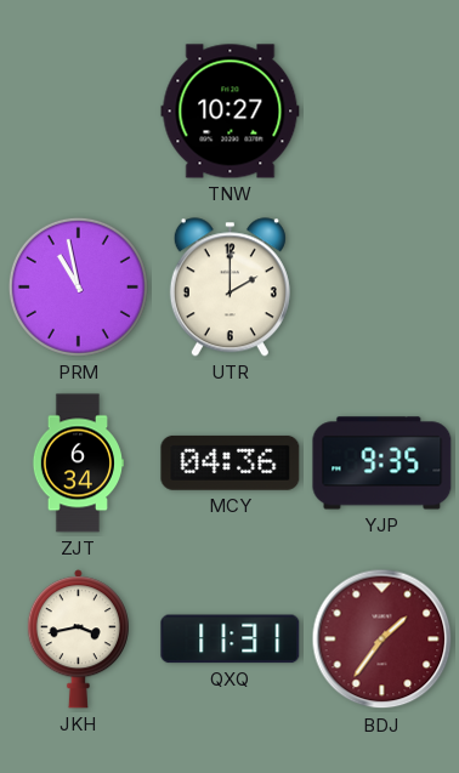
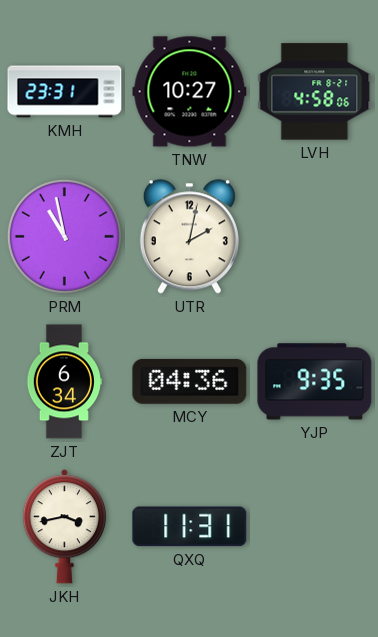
KMH: none -> 23:31 (65, 92)
LVH: none -> 4:58 (315, 92)
UTR: 2:00 -> 2:02 (189, 237)
BDJ: 1:36 -> none (382, 640)
